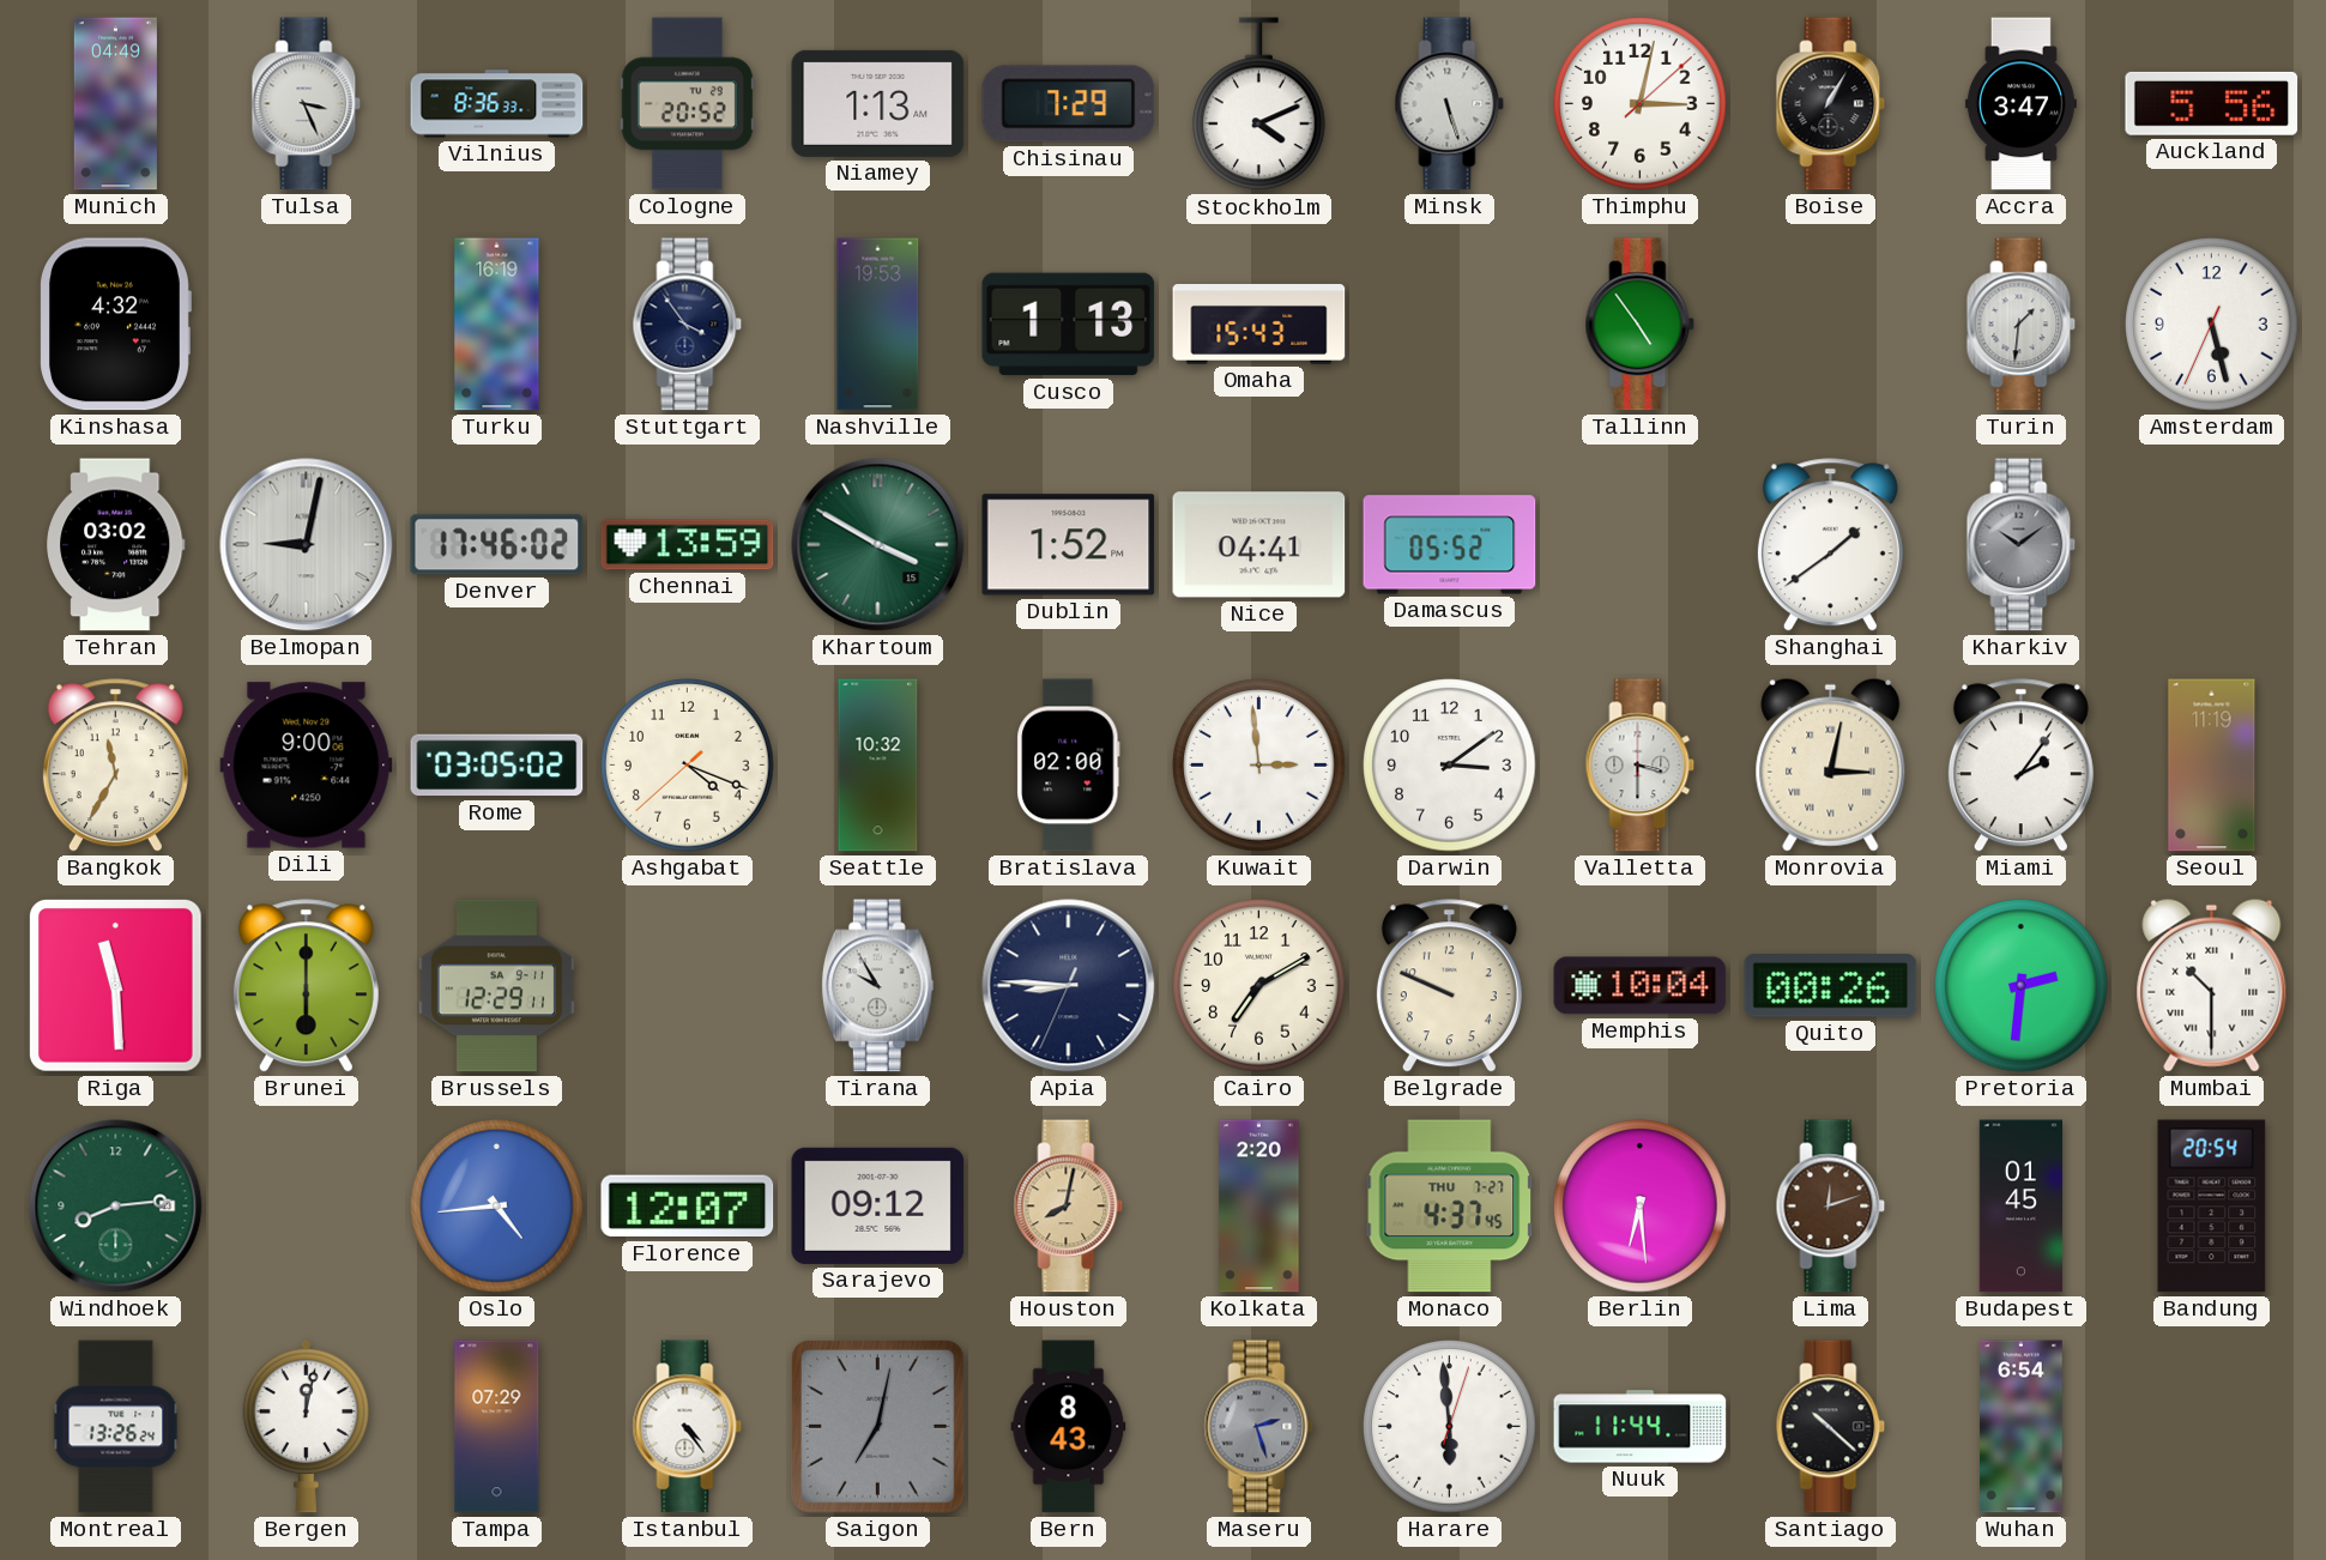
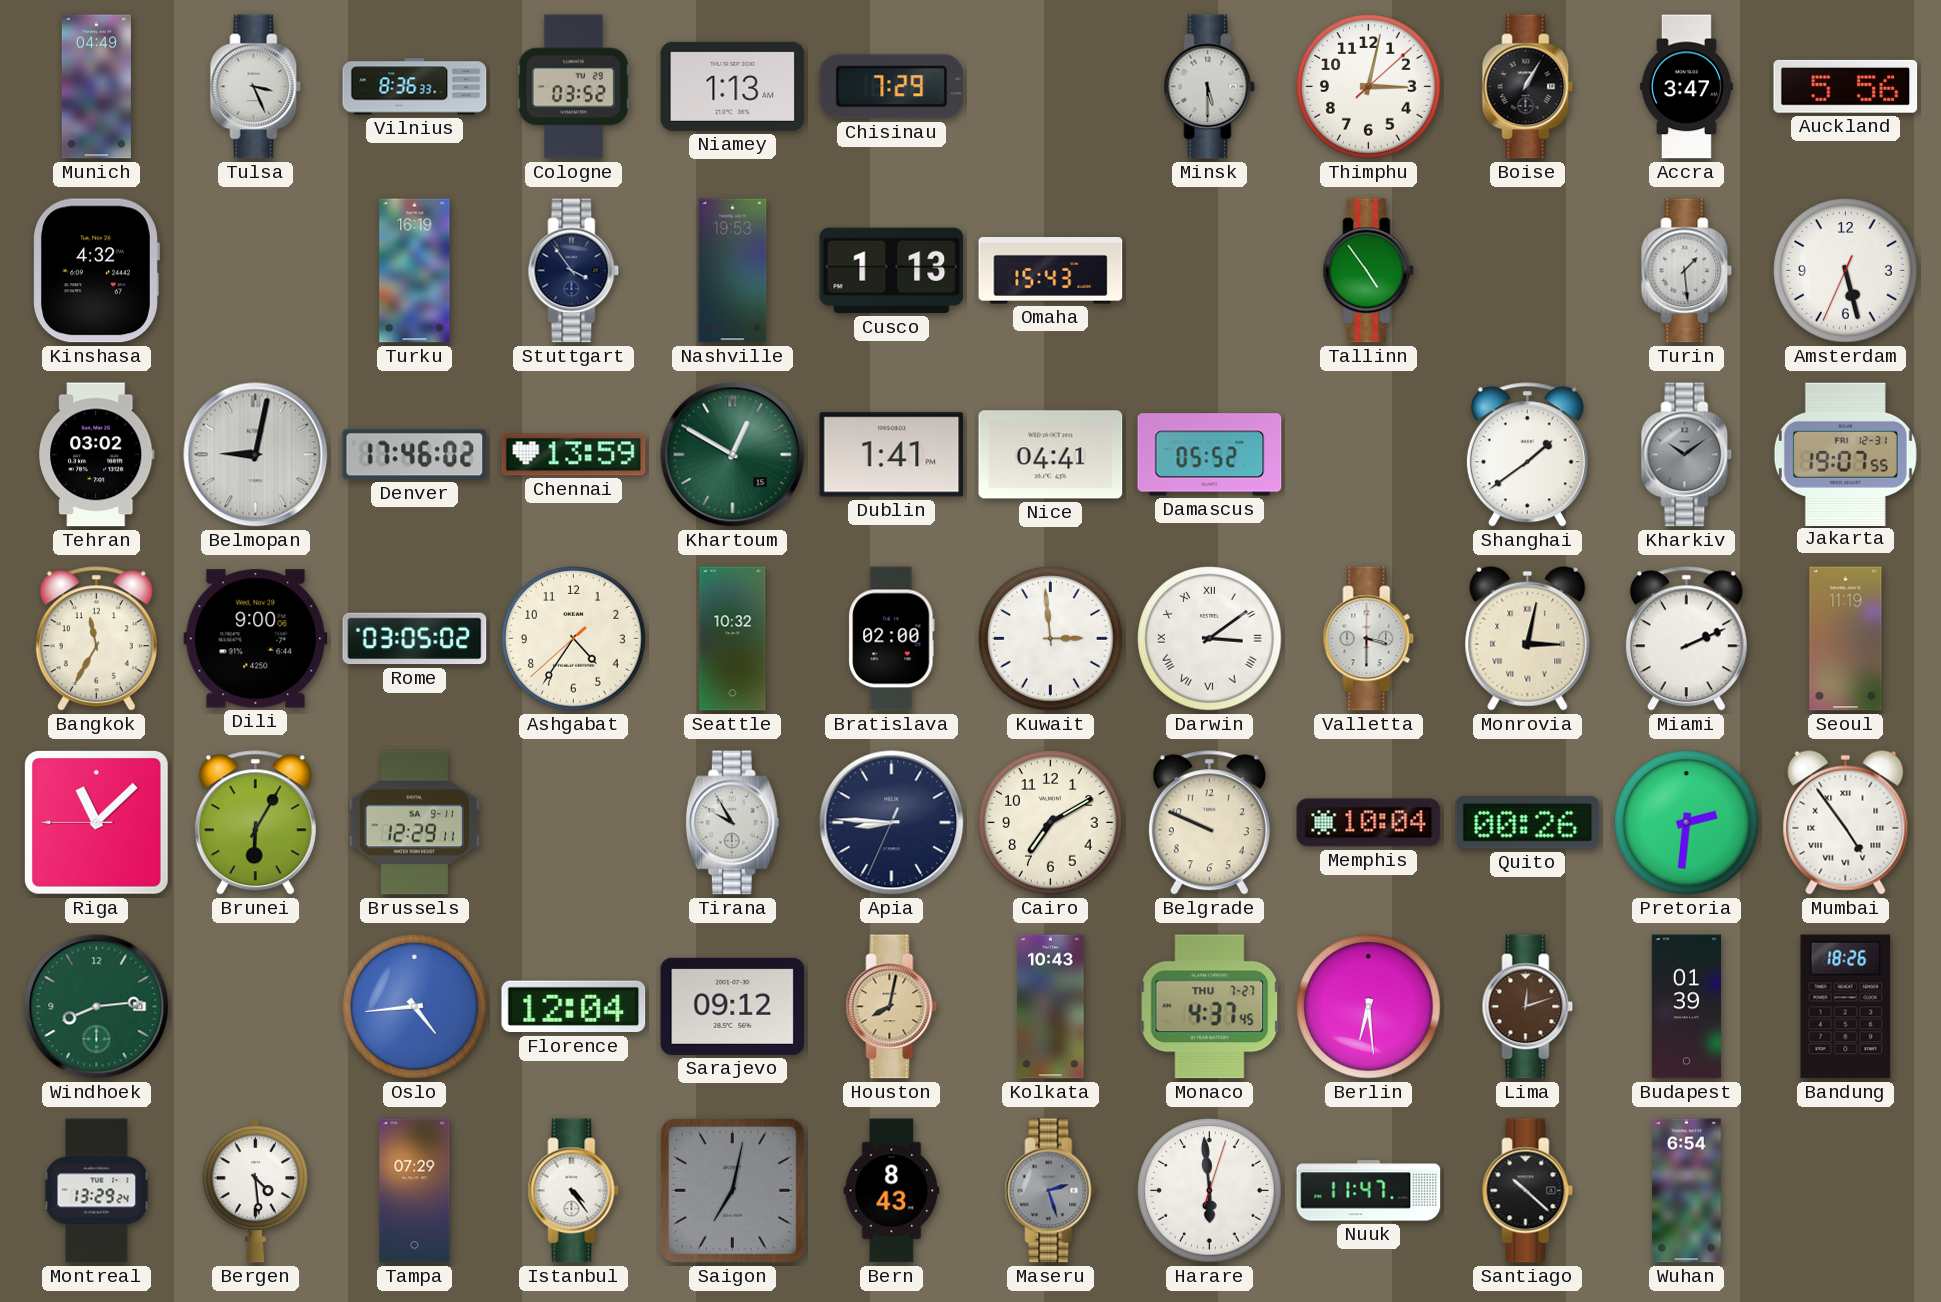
Cologne: 20:52 -> 03:52 (573, 87)
Stockholm: 4:11 -> none (1259, 104)
Minsk: 5:27 -> 5:30 (1210, 87)
Turin: 1:31 -> 1:29 (1687, 271)
Khartoum: 3:50 -> 12:50 (733, 455)
Dublin: 1:52 -> 1:41 (892, 455)
Jakarta: none -> 19:07 (1845, 454)
Ashgabat: 4:18 -> 4:35 (574, 639)
Darwin numerals: Arabic -> Roman (1210, 639)
Miami: 2:06 -> 2:11 (1686, 639)
Riga: 11:29 -> 11:07 (97, 823)
Brunei: 6:00 -> 6:05 (255, 823)
Mumbai: 10:30 -> 4:54 (1846, 822)
Florence: 12:07 -> 12:04 (574, 1007)
Kolkata: 2:20 -> 10:43 (1051, 1007)
Budapest: 01:45 -> 01:39 (1687, 1007)
Bandung: 20:54 -> 18:26 (1846, 1007)
Montreal: 13:26 -> 13:29 (97, 1191)
Bergen: 12:02 -> 4:29 (255, 1190)
Nuuk: 11:44 -> 11:47 (1369, 1191)
